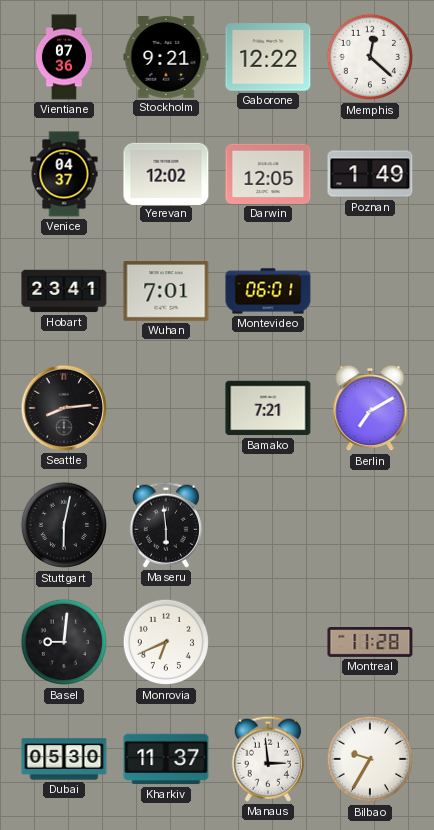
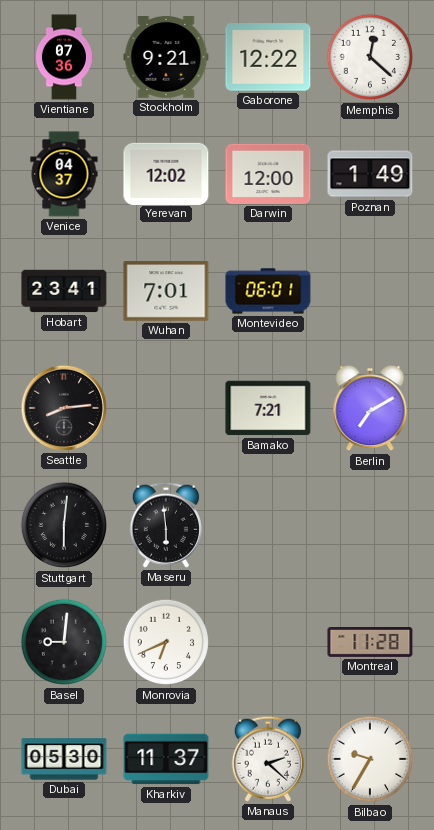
Darwin: 12:05 -> 12:00 (268, 174)
Stuttgart: 6:02 -> 6:01 (64, 525)
Manaus: 2:59 -> 2:22 (268, 759)
